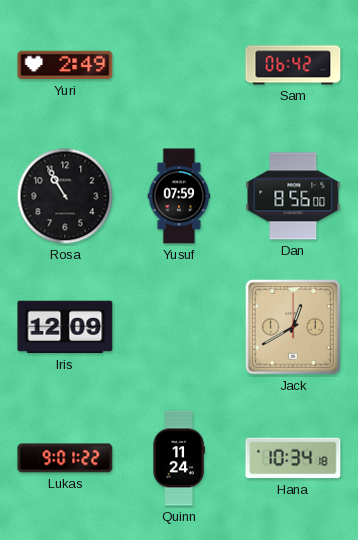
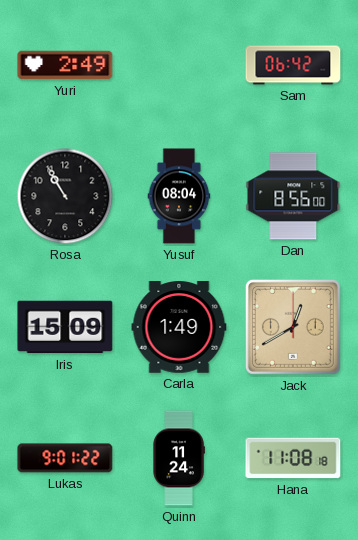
Yusuf: 07:59 -> 08:04 (179, 196)
Iris: 12:09 -> 15:09 (65, 327)
Carla: none -> 1:49 (179, 327)
Hana: 10:34 -> 11:08 (293, 458)
